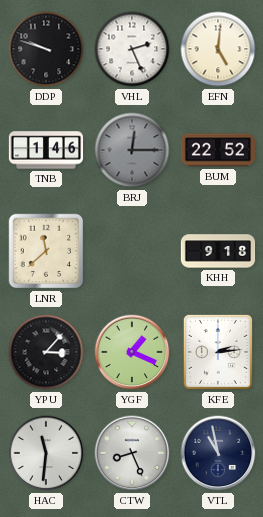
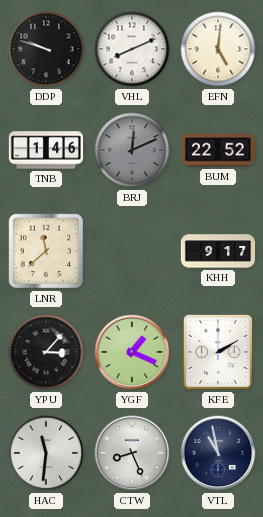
VHL: 2:26 -> 8:11 (132, 49)
BRJ: 12:15 -> 12:11 (132, 150)
KHH: 9:18 -> 9:17 (218, 251)
KFE: 2:14 -> 2:10 (218, 352)
